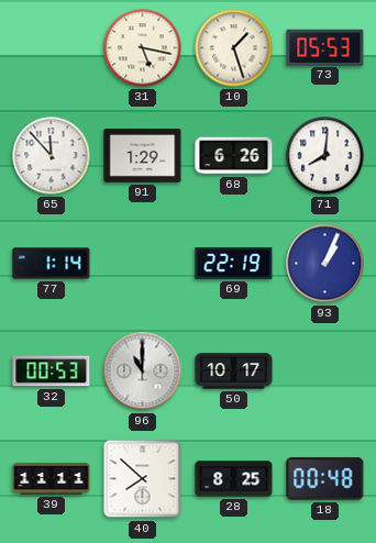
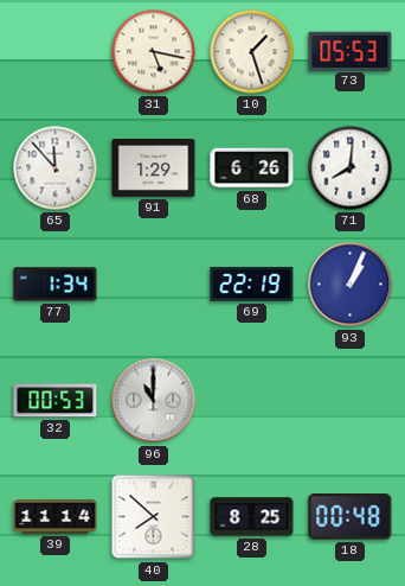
77: 1:14 -> 1:34 (56, 285)
50: 10:17 -> none (234, 372)
39: 11:11 -> 11:14 (56, 517)
